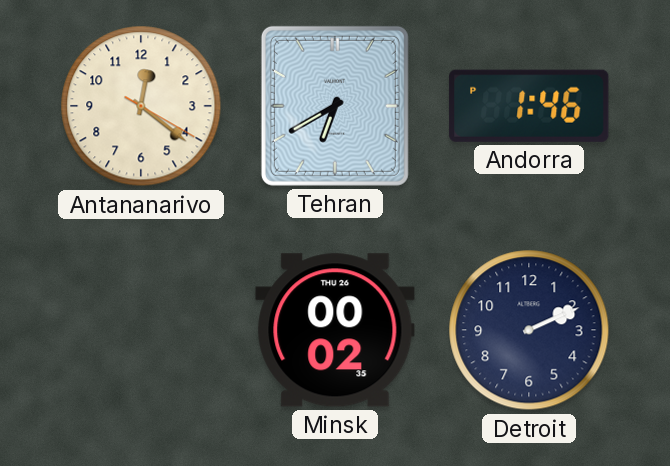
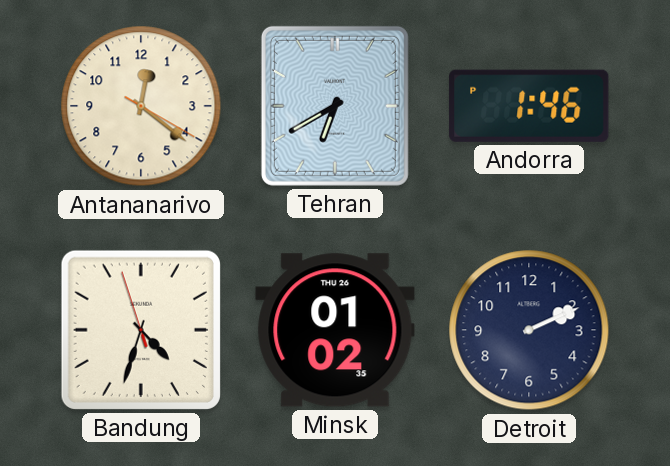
Bandung: none -> 4:32 (141, 330)
Minsk: 00:02 -> 01:02 (335, 330)
